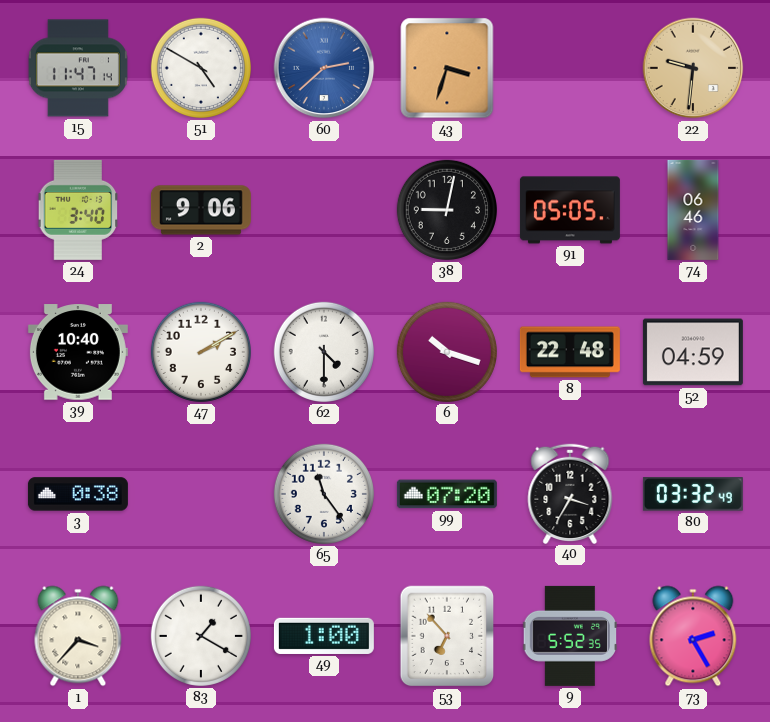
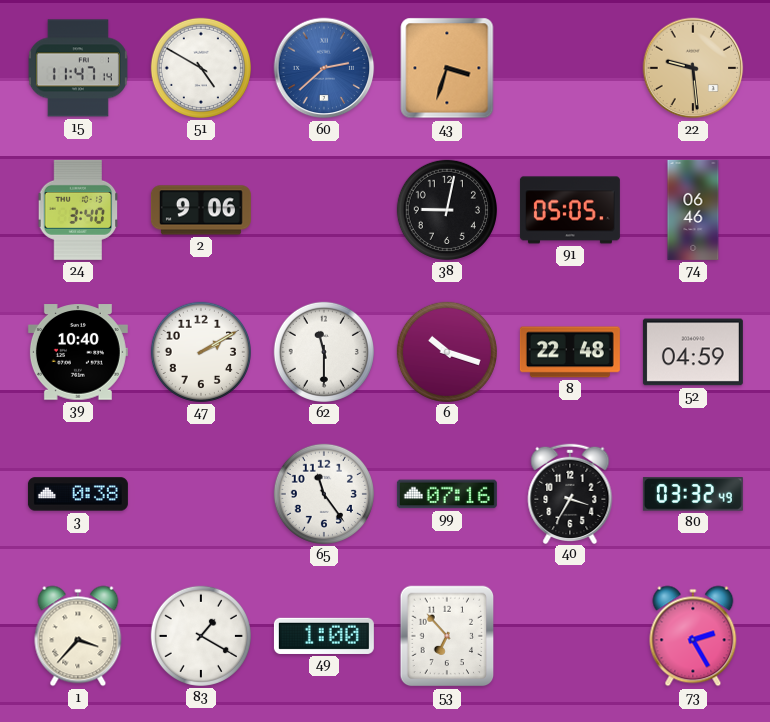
22: 9:31 -> 9:29 (693, 68)
62: 4:30 -> 11:30 (324, 352)
99: 07:20 -> 07:16 (447, 494)
9: 5:52 -> none (569, 636)
